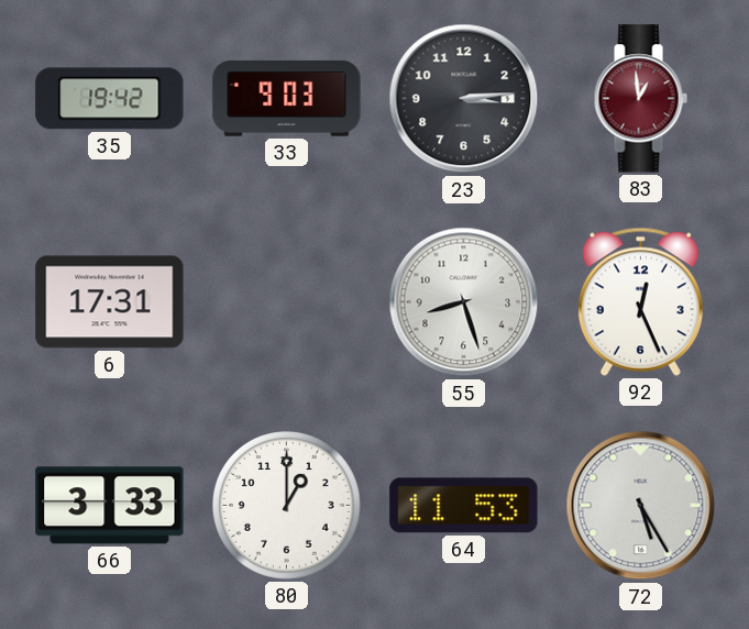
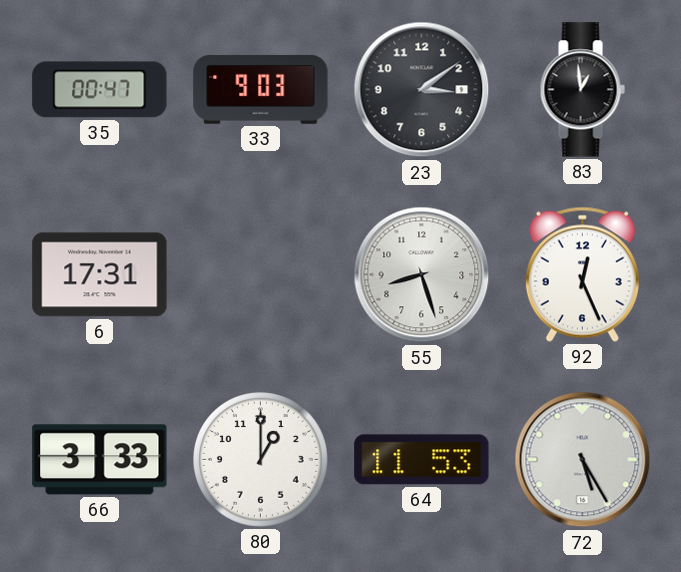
35: 19:42 -> 00:47 (100, 90)
23: 3:14 -> 3:09 (422, 90)
83 dial: burgundy -> black (582, 90)
